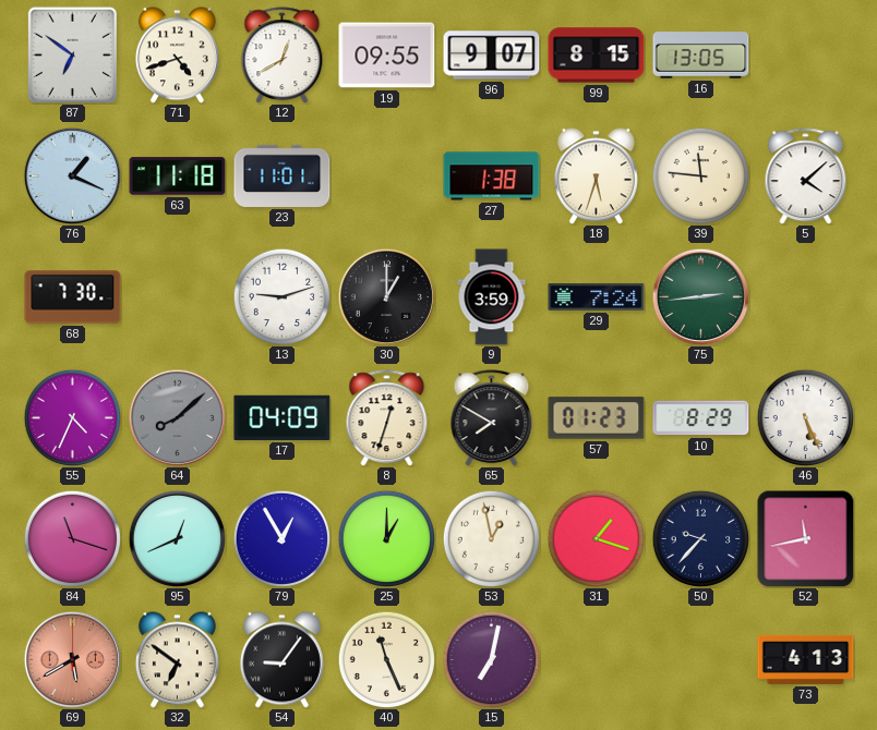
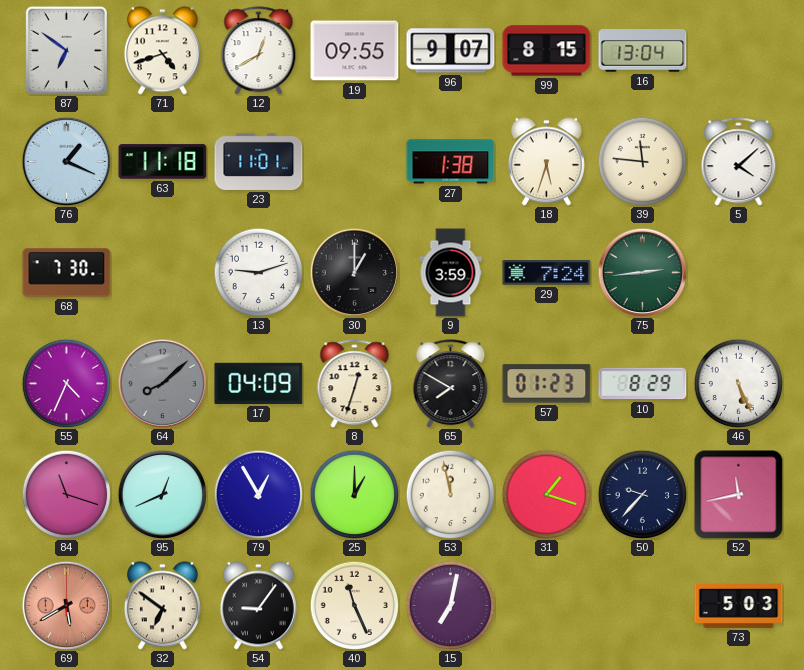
16: 13:05 -> 13:04 (643, 51)
53: 12:58 -> 11:58 (450, 494)
73: 4:13 -> 5:03 (739, 605)
